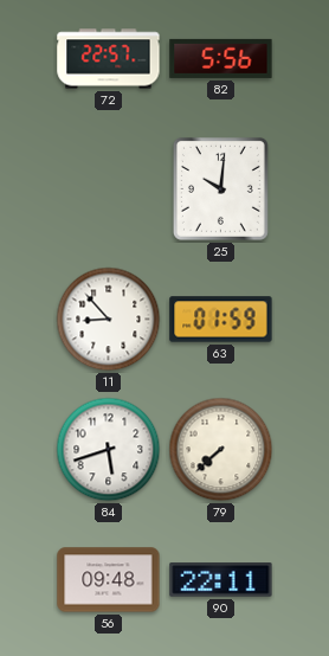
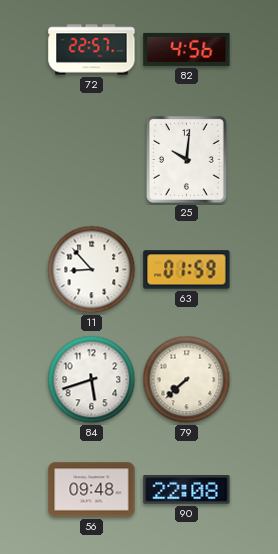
82: 5:56 -> 4:56 (187, 49)
90: 22:11 -> 22:08 (187, 490)
